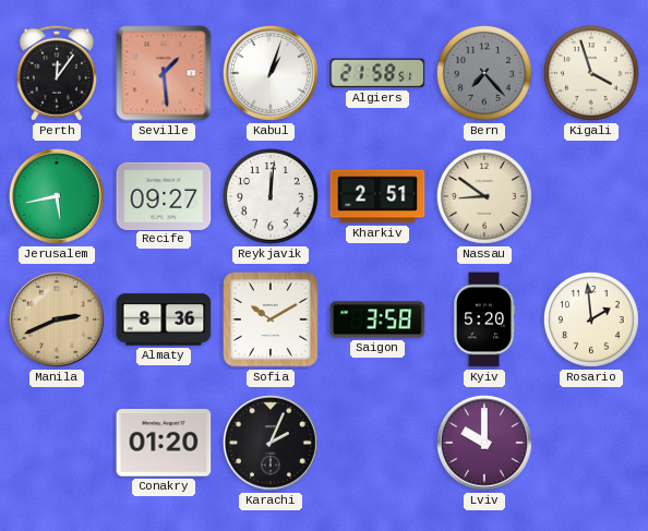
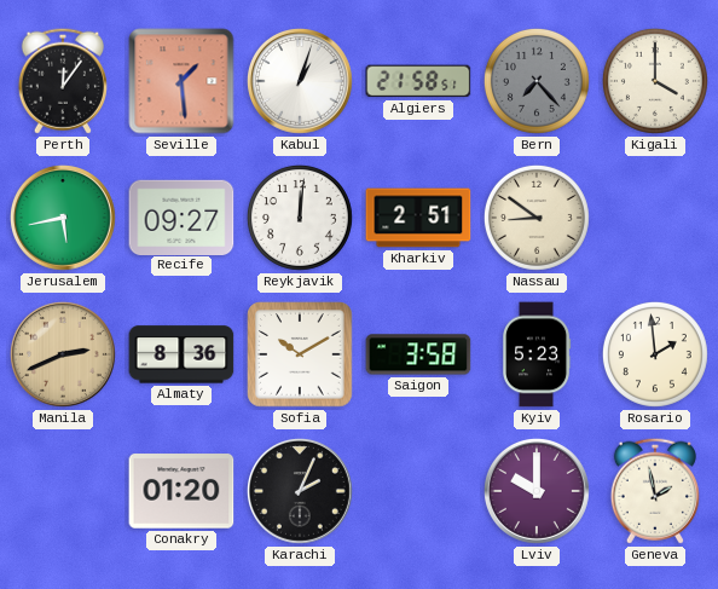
Kigali: 3:57 -> 4:00 (655, 81)
Kyiv: 5:20 -> 5:23 (538, 354)
Geneva: none -> 1:58 (655, 491)
